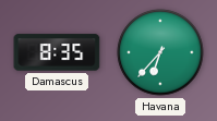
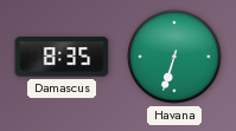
Havana: 6:37 -> 6:33 (174, 57)
